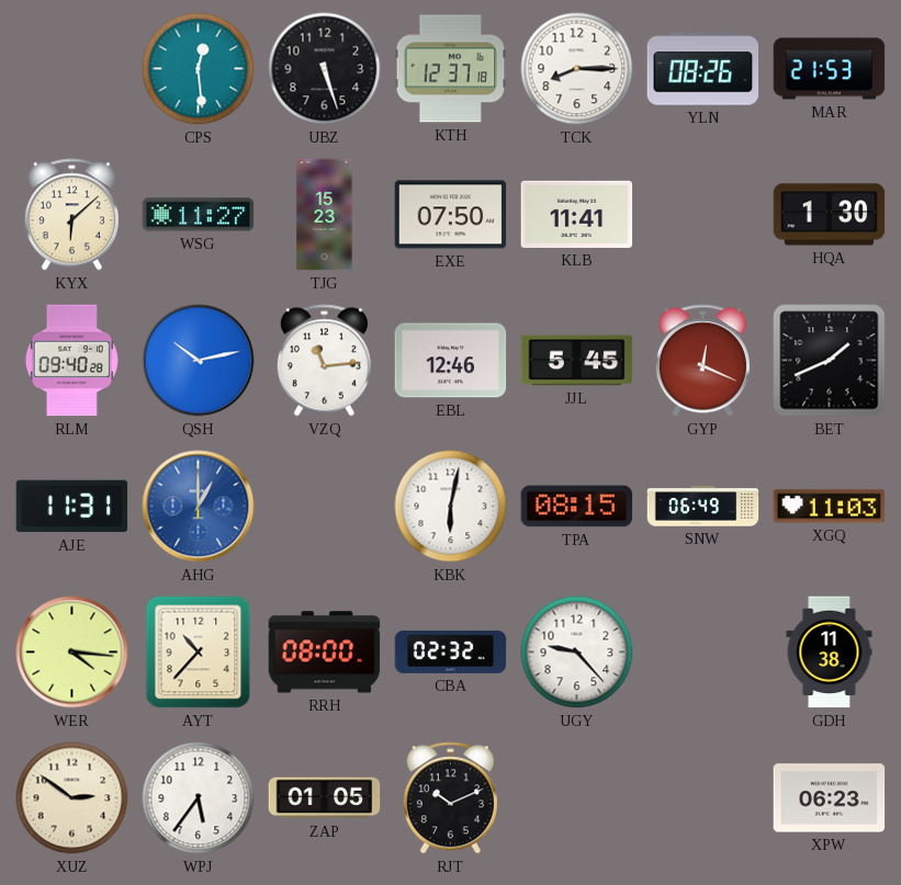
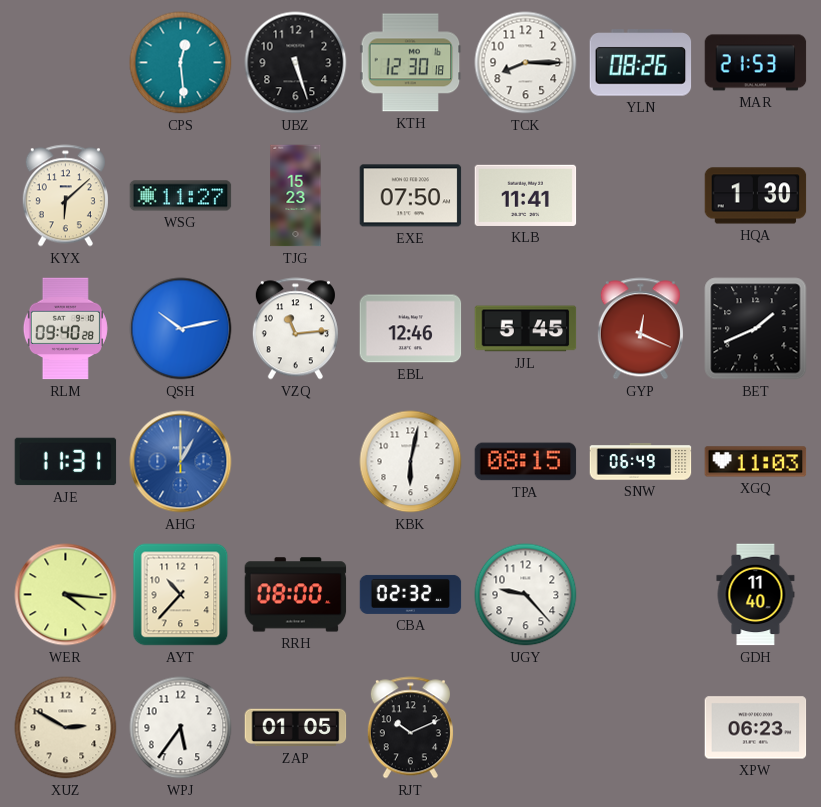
KTH: 12:37 -> 12:30 (411, 63)
GDH: 11:38 -> 11:40 (756, 595)
XUZ: 2:51 -> 2:50 (66, 728)
